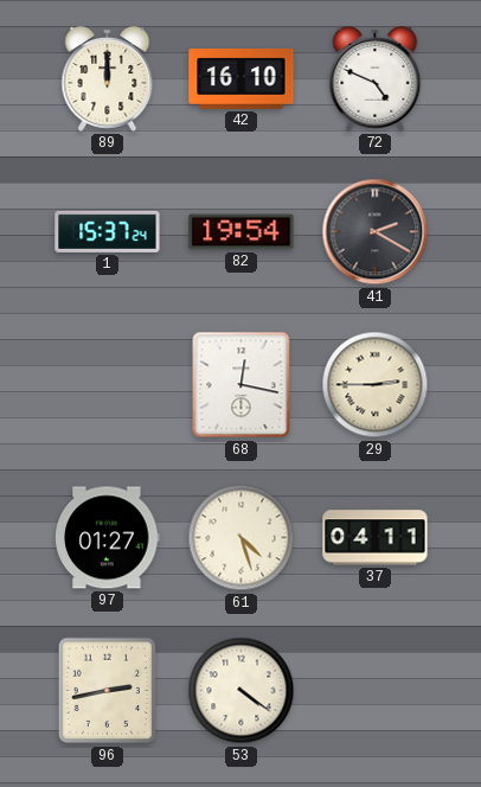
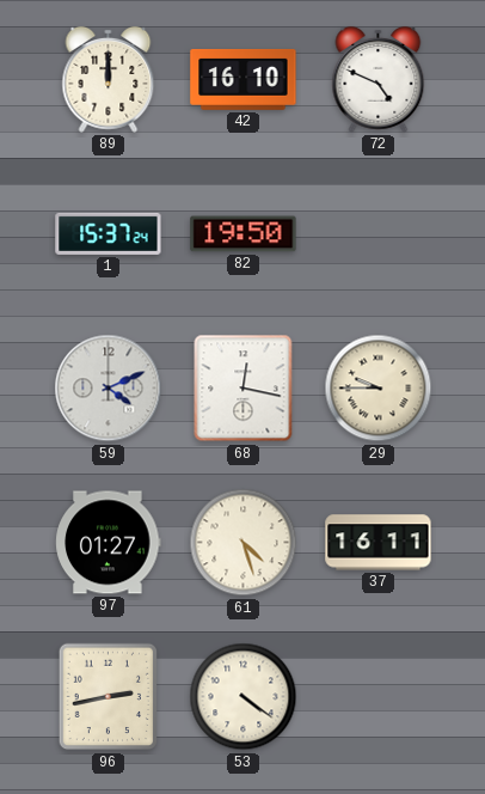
82: 19:54 -> 19:50 (244, 234)
41: 2:20 -> none (376, 232)
59: none -> 4:11 (109, 389)
29: 2:45 -> 9:45 (379, 389)
37: 04:11 -> 16:11 (379, 543)
